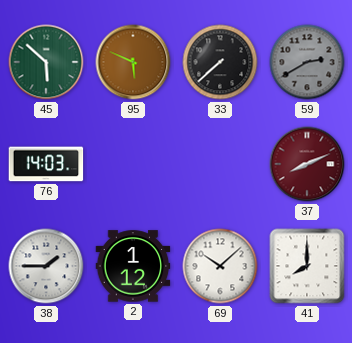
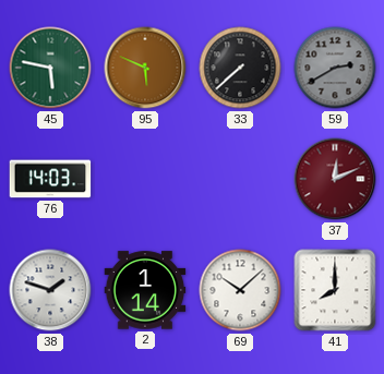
45: 5:52 -> 5:47 (50, 68)
37: 8:11 -> 12:11 (335, 179)
38: 1:45 -> 1:48 (50, 290)
2: 1:12 -> 1:14 (145, 290)
